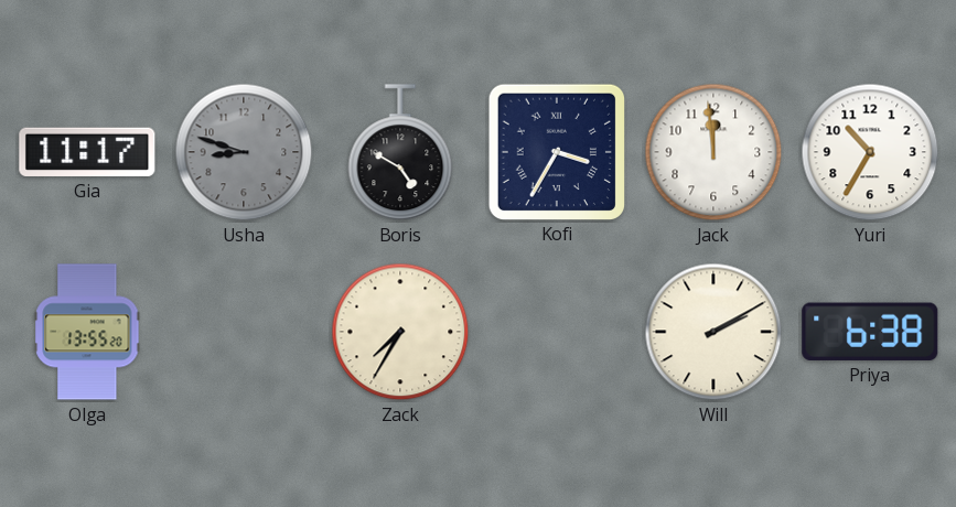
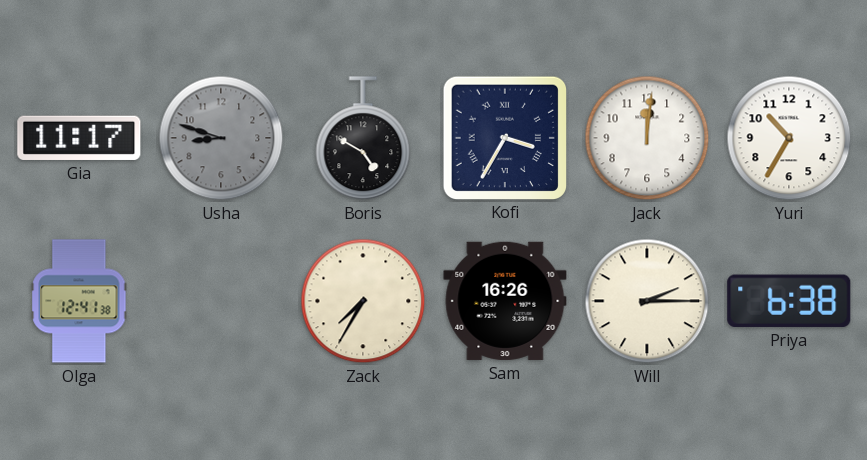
Jack: 11:59 -> 12:01 (647, 138)
Olga: 13:55 -> 12:41 (79, 301)
Sam: none -> 16:26 (505, 301)
Will: 2:10 -> 2:15 (647, 301)
